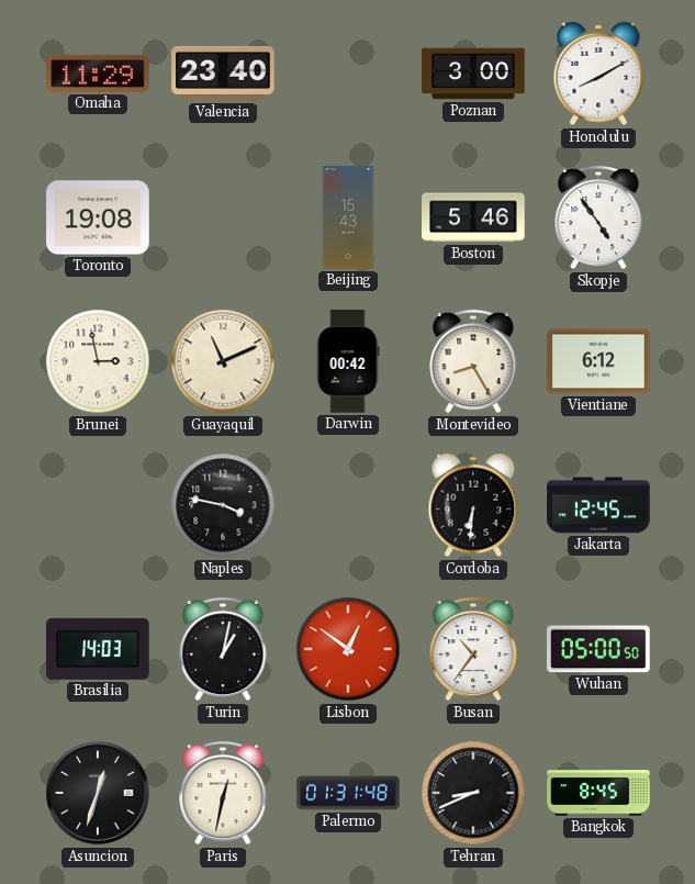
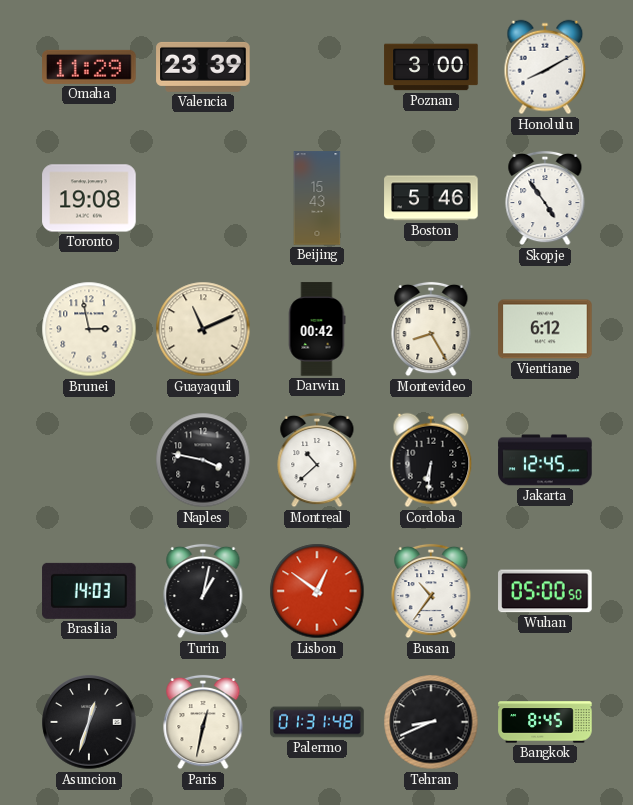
Valencia: 23:40 -> 23:39 (203, 67)
Montreal: none -> 10:38 (317, 460)
